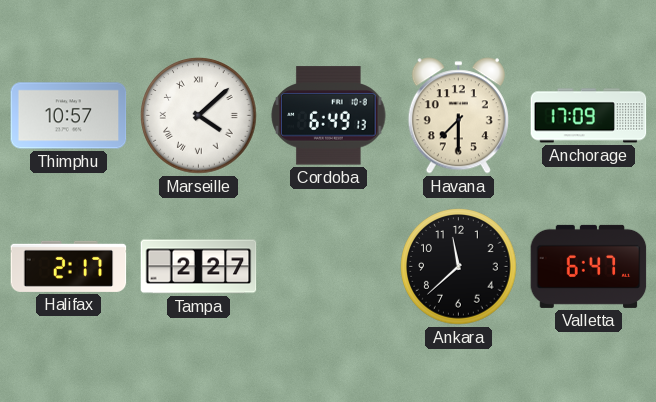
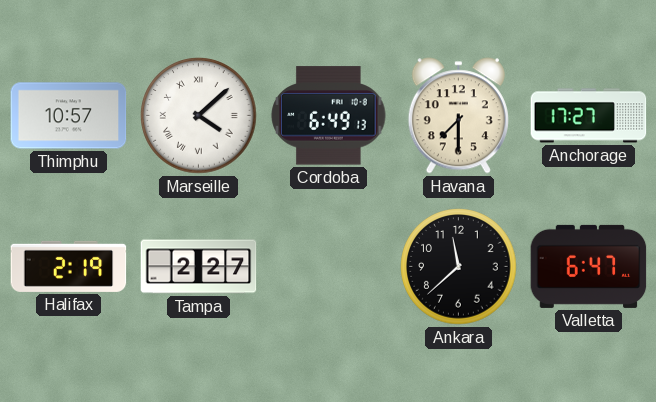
Anchorage: 17:09 -> 17:27 (589, 116)
Halifax: 2:17 -> 2:19 (69, 266)
